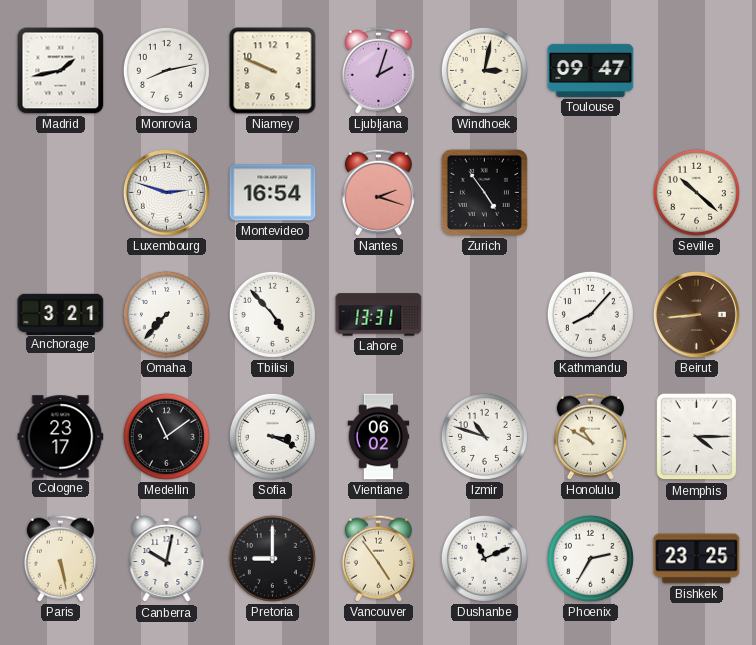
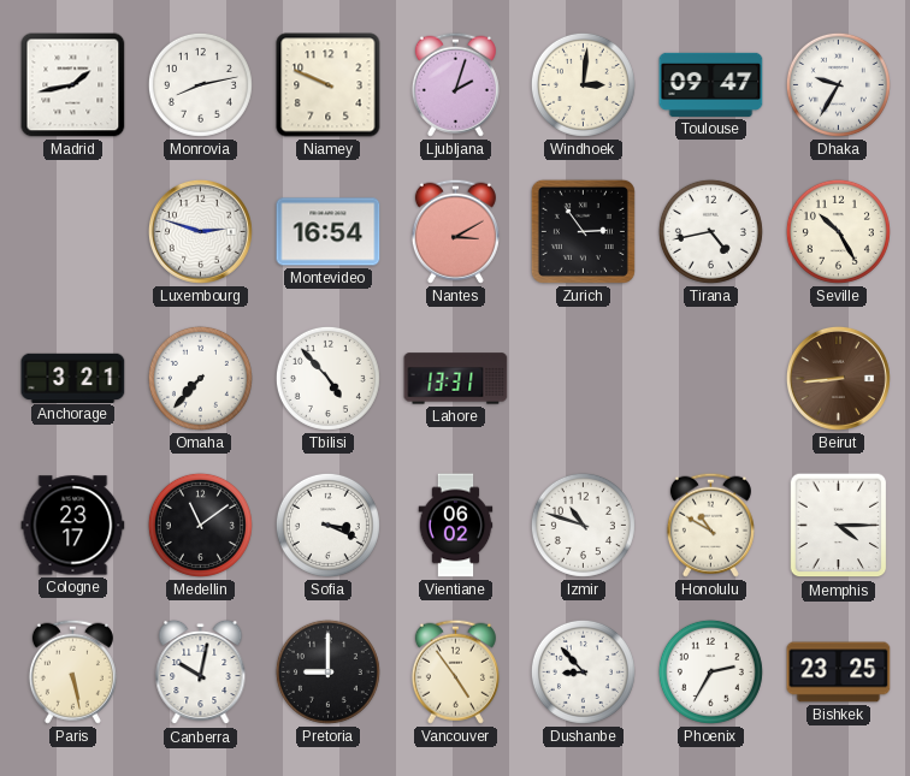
Windhoek: 3:02 -> 3:01 (583, 84)
Dhaka: none -> 9:35 (838, 84)
Nantes: 2:18 -> 3:10 (455, 231)
Zurich: 4:54 -> 2:54 (583, 231)
Tirana: none -> 4:43 (710, 231)
Seville: 10:22 -> 10:25 (838, 231)
Kathmandu: 8:07 -> none (590, 314)
Dushanbe: 11:11 -> 8:53 (583, 671)
